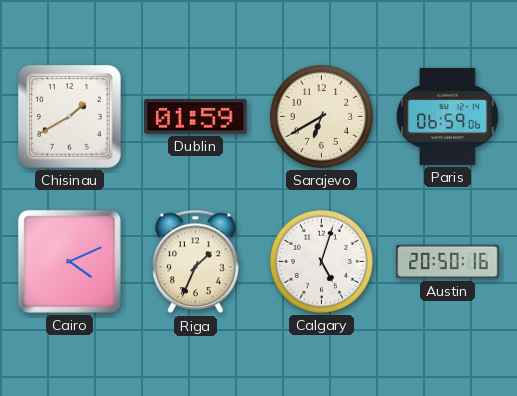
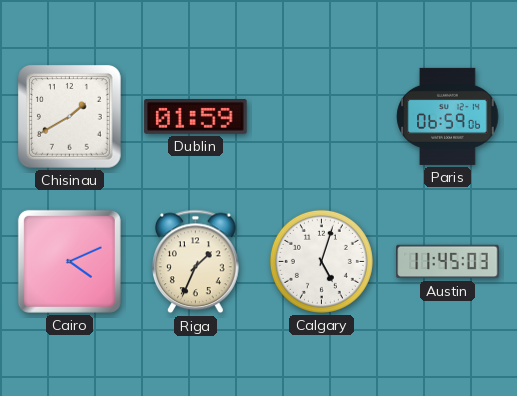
Sarajevo: 6:40 -> none (321, 116)
Austin: 20:50 -> 11:45 (448, 262)
